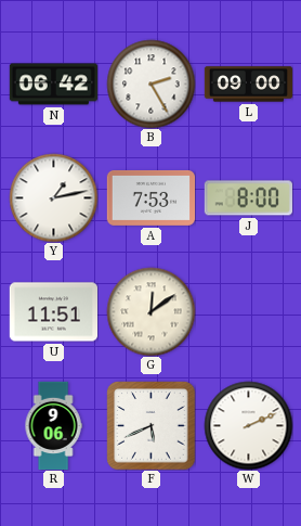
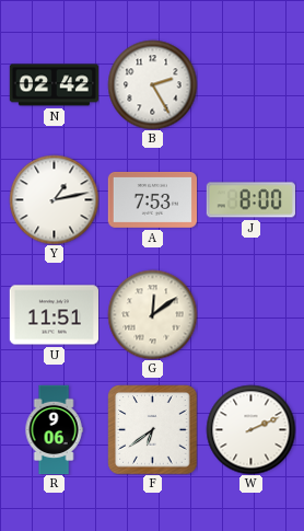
N: 06:42 -> 02:42 (54, 85)
L: 09:00 -> none (248, 85)
F: 5:41 -> 6:39 (152, 429)
